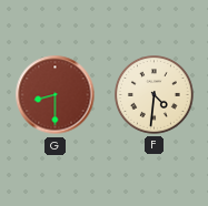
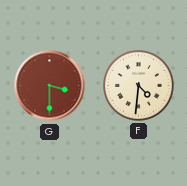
G: 8:30 -> 3:30 (50, 86)
